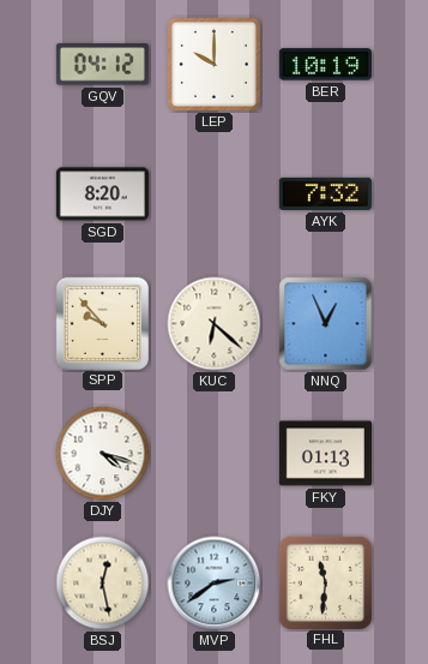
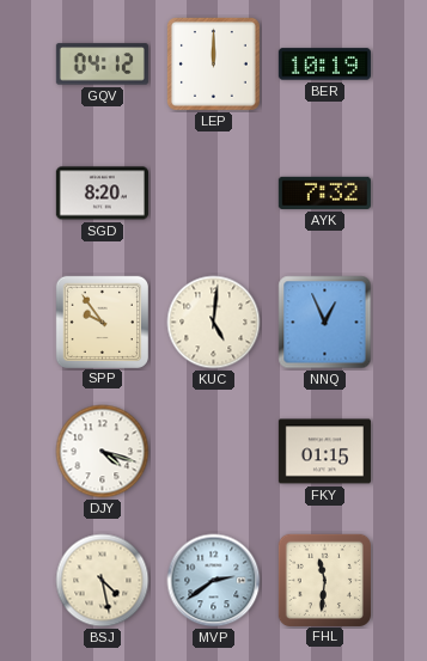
LEP: 10:00 -> 12:00 (213, 63)
SPP: 9:53 -> 9:54 (102, 322)
KUC: 6:22 -> 5:01 (214, 323)
FKY: 01:13 -> 01:15 (324, 452)
BSJ: 12:28 -> 4:28 (103, 581)
